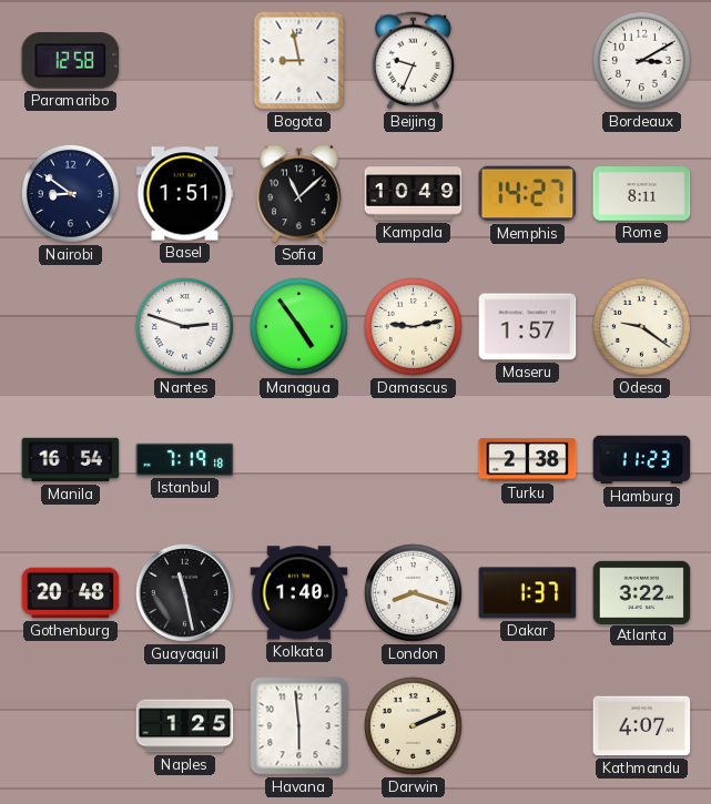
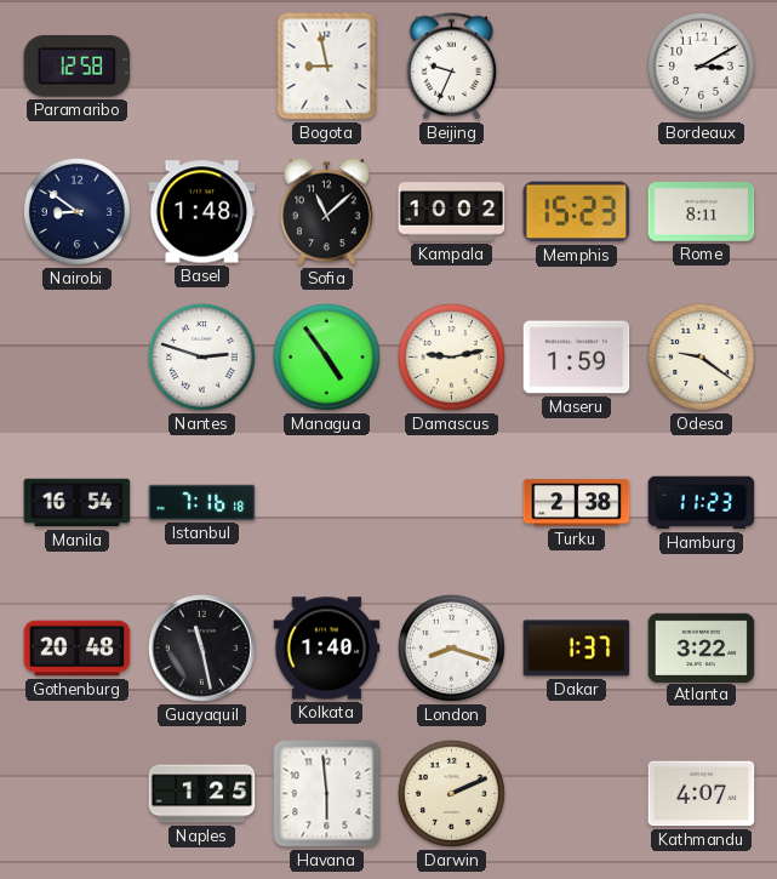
Basel: 1:51 -> 1:48 (202, 212)
Kampala: 10:49 -> 10:02 (452, 212)
Memphis: 14:27 -> 15:23 (577, 212)
Maseru: 1:57 -> 1:59 (577, 358)
Istanbul: 7:19 -> 7:16 (202, 502)
